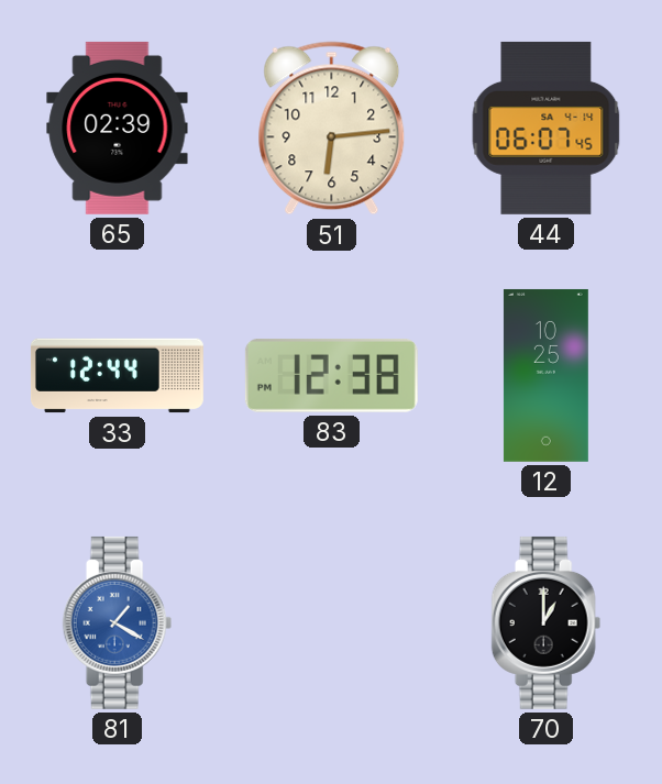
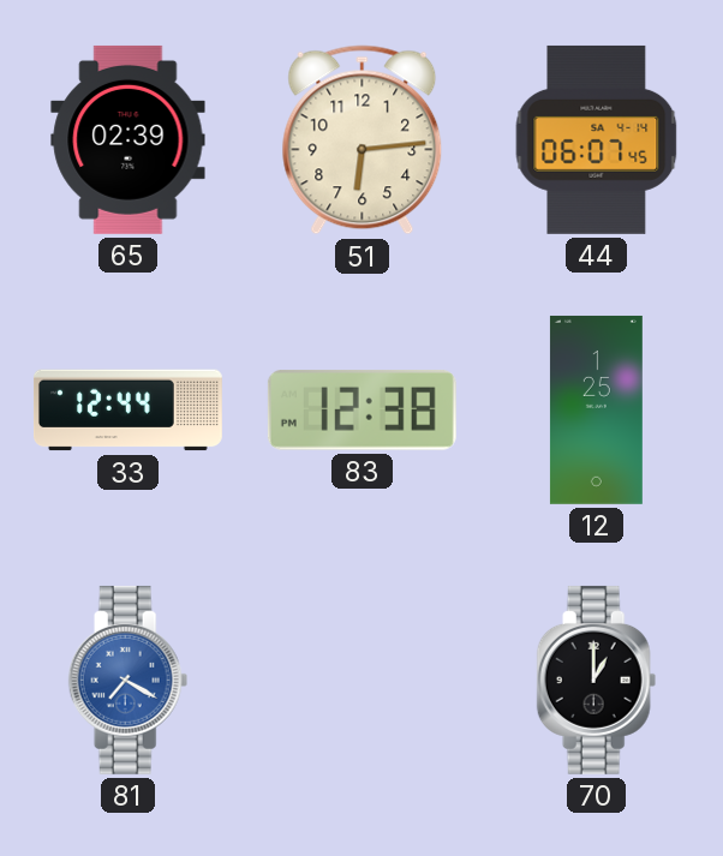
12: 10:25 -> 1:25 (596, 409)
81: 1:20 -> 7:20 (129, 680)
